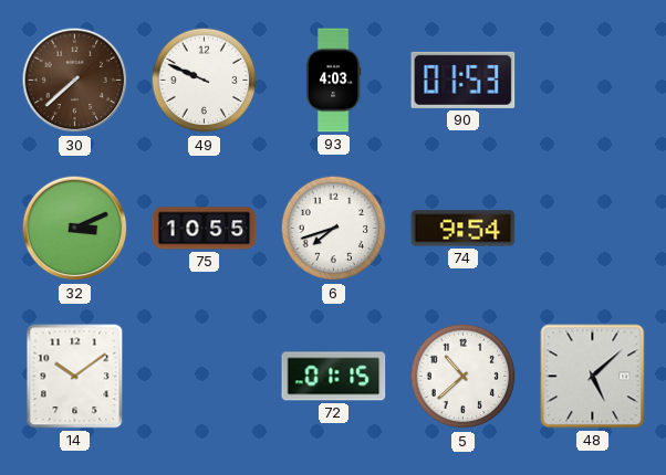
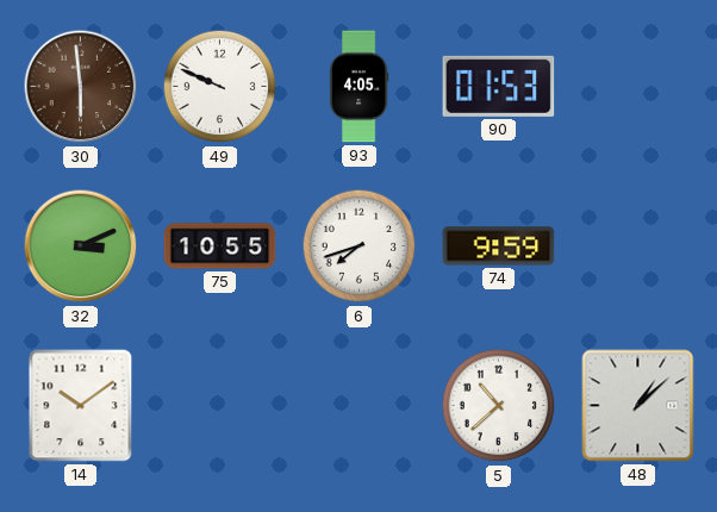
30: 7:38 -> 5:59 (81, 87)
93: 4:03 -> 4:05 (358, 87)
74: 9:54 -> 9:59 (499, 246)
72: 01:15 -> none (334, 377)
48: 5:08 -> 1:08 (638, 406)
